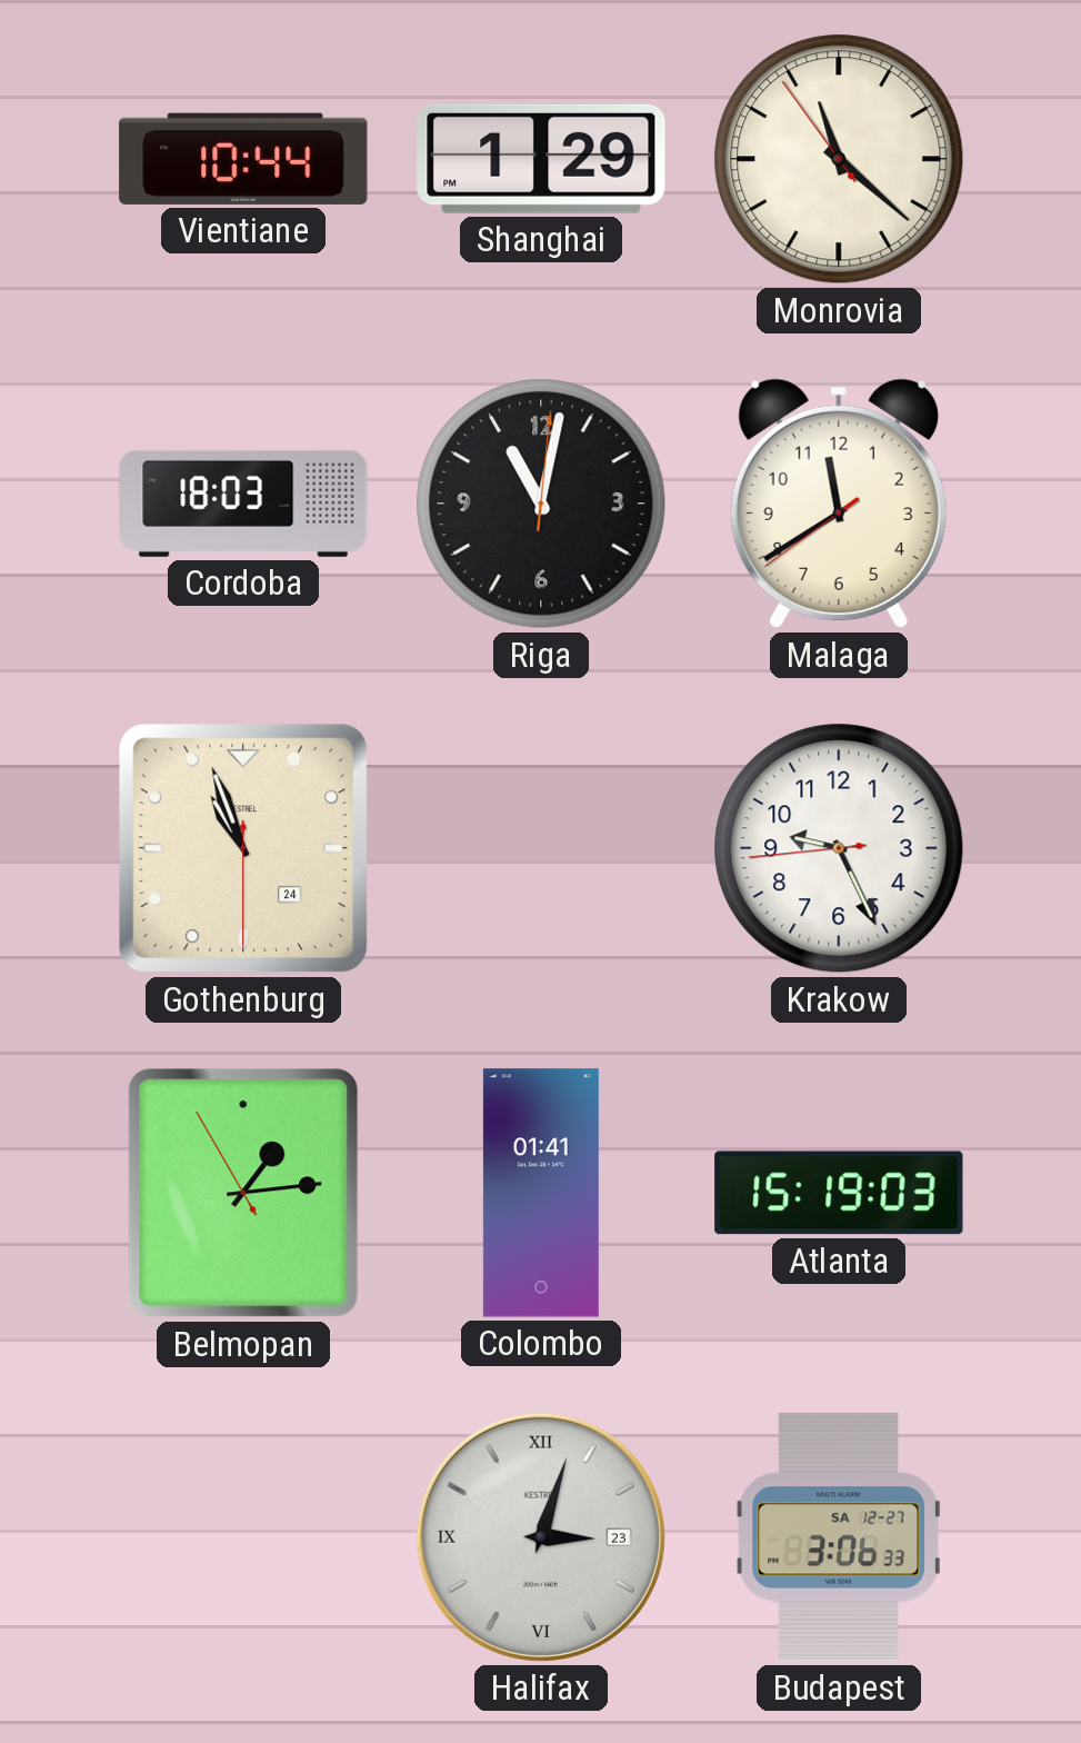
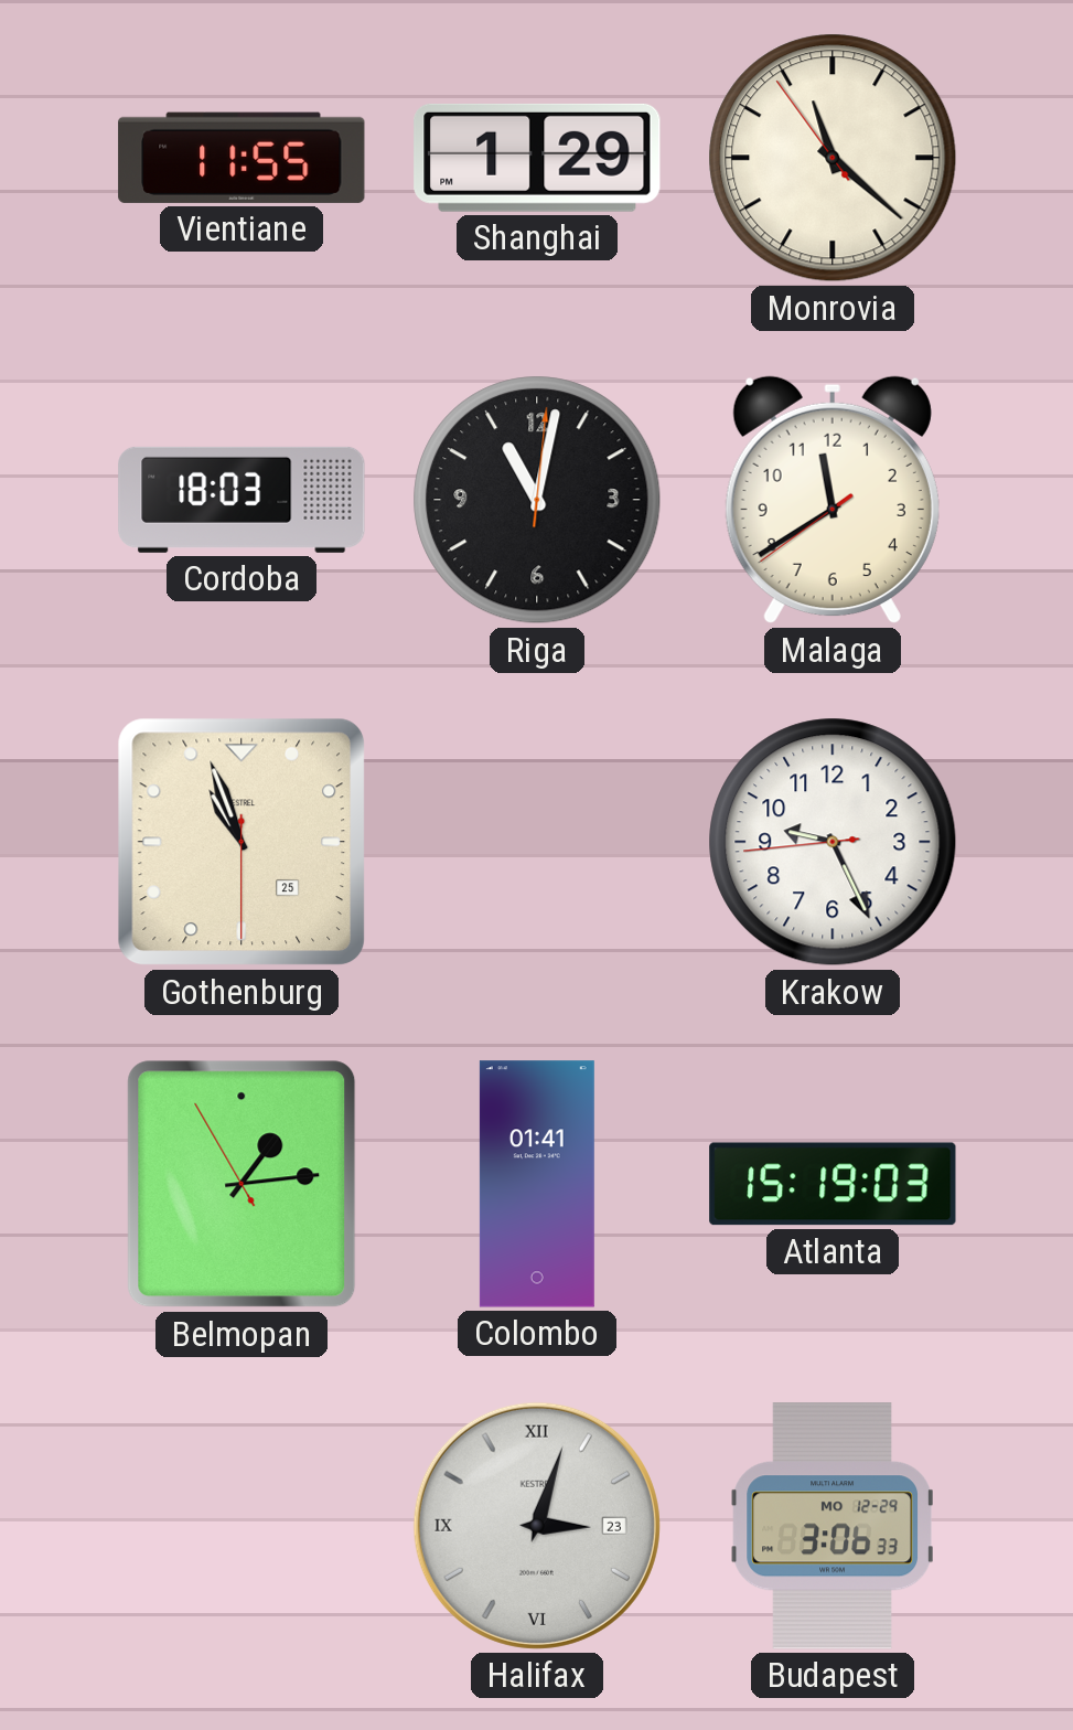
Vientiane: 10:44 -> 11:55 (242, 158)
Gothenburg date: 24 -> 25 (242, 842)
Budapest date: SA 12-27 -> MO 12-29 (833, 1526)
